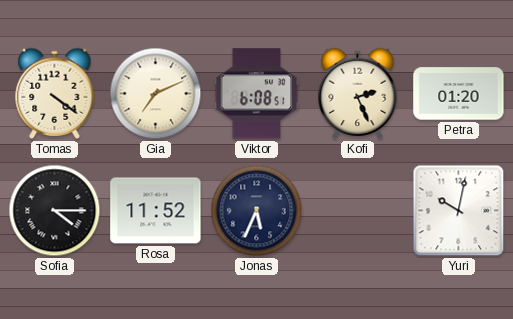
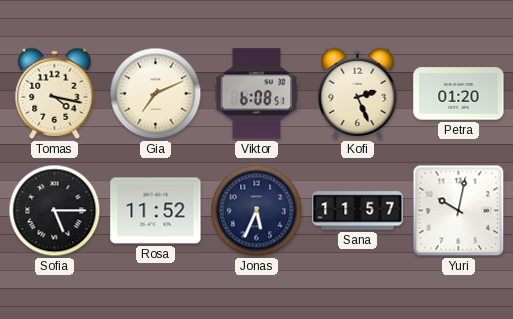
Tomas: 4:21 -> 4:17 (55, 93)
Sofia: 4:15 -> 5:15 (55, 211)
Sana: none -> 11:57 (358, 211)
